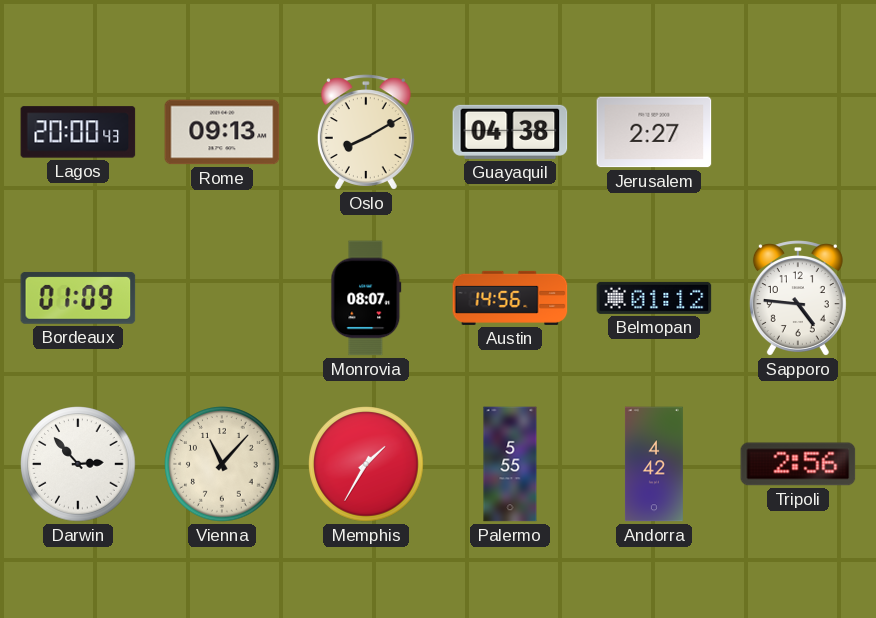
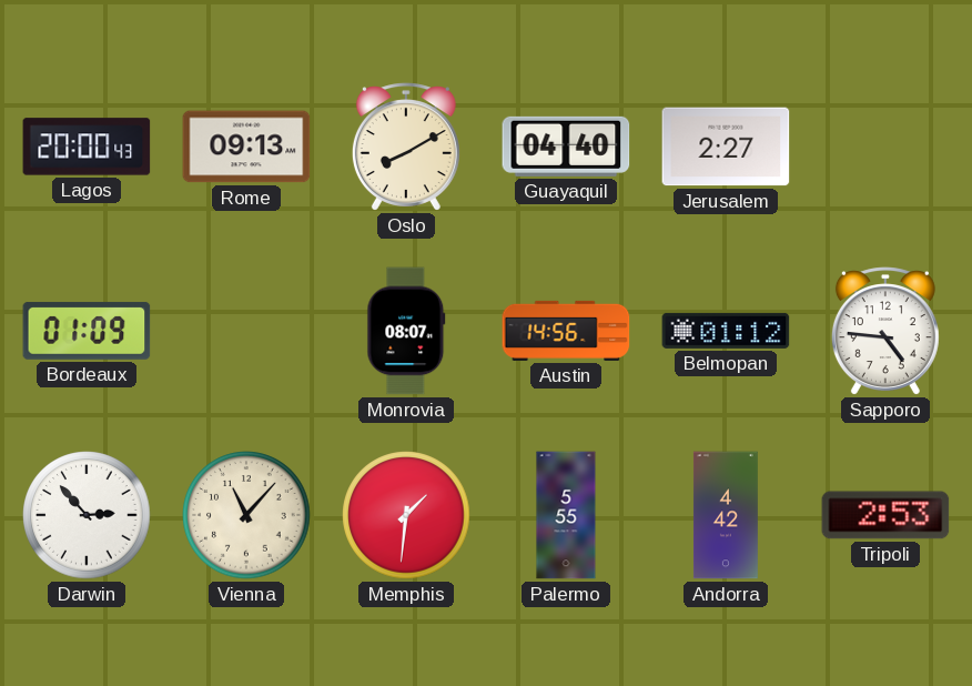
Guayaquil: 04:38 -> 04:40 (566, 147)
Memphis: 1:35 -> 1:31 (406, 515)
Tripoli: 2:56 -> 2:53 (885, 515)
